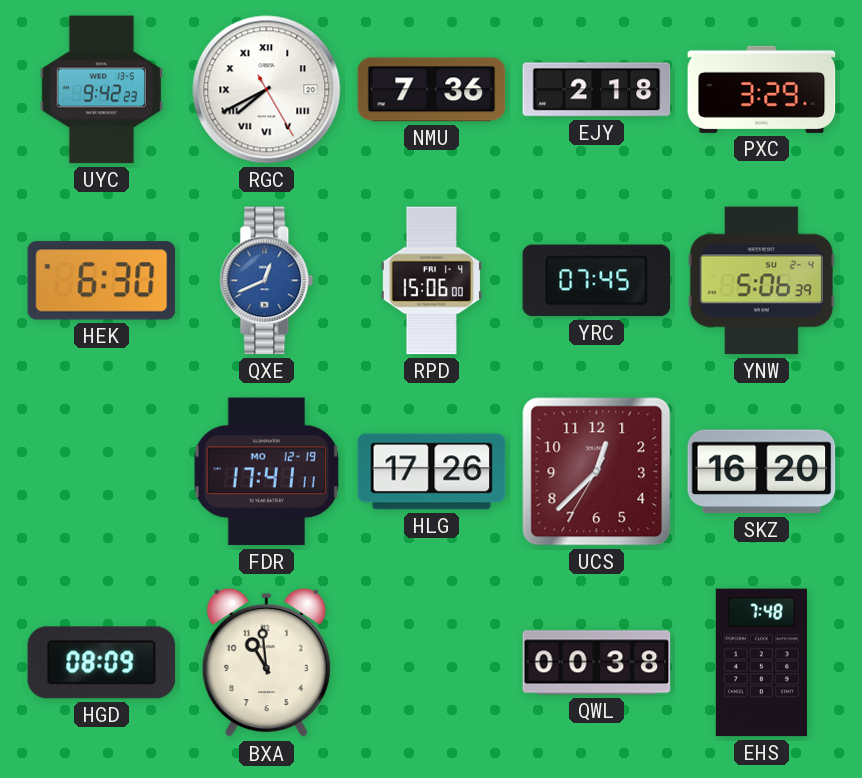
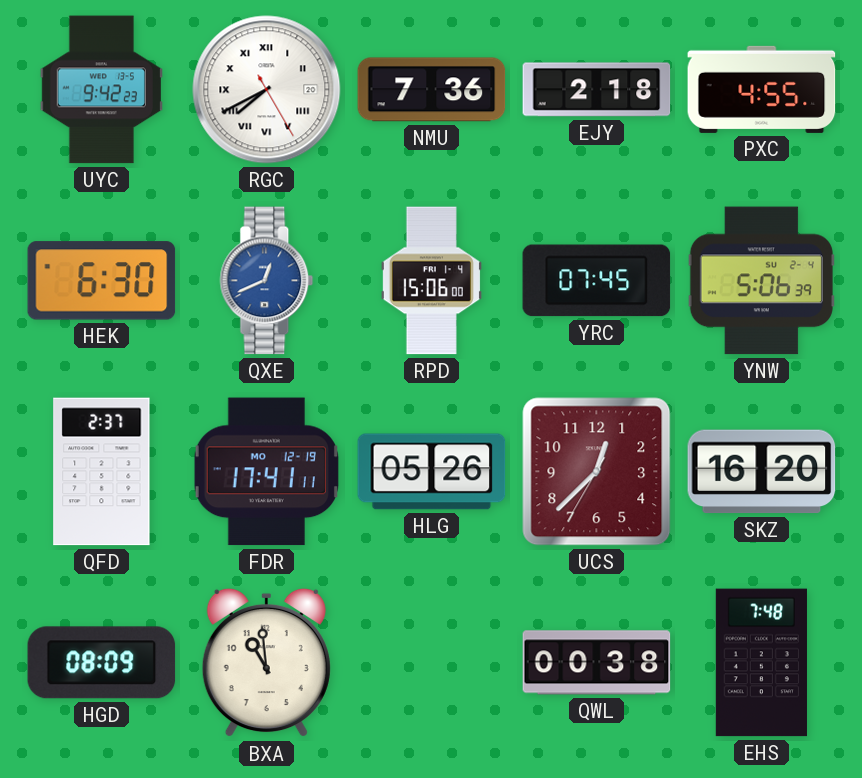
PXC: 3:29 -> 4:55 (762, 89)
QFD: none -> 2:37 (102, 472)
HLG: 17:26 -> 05:26 (432, 472)
